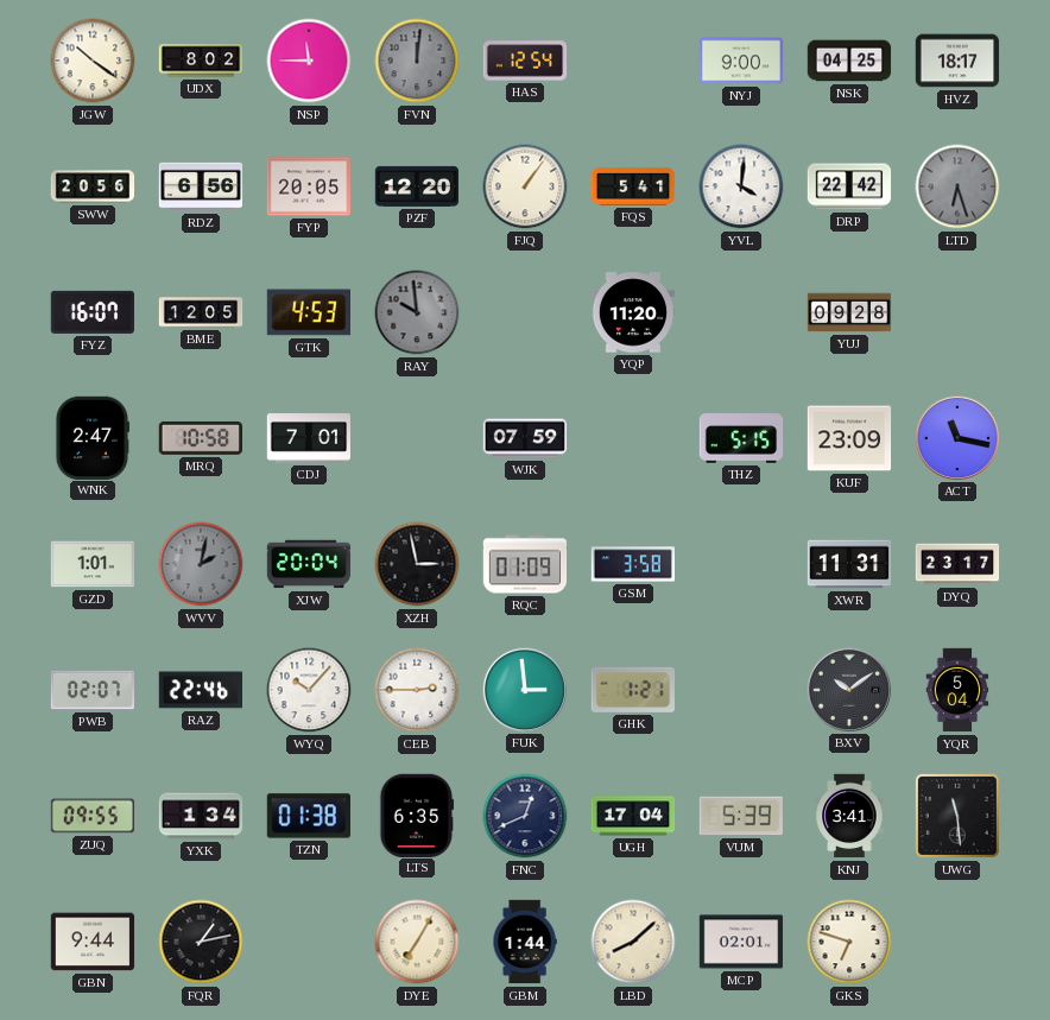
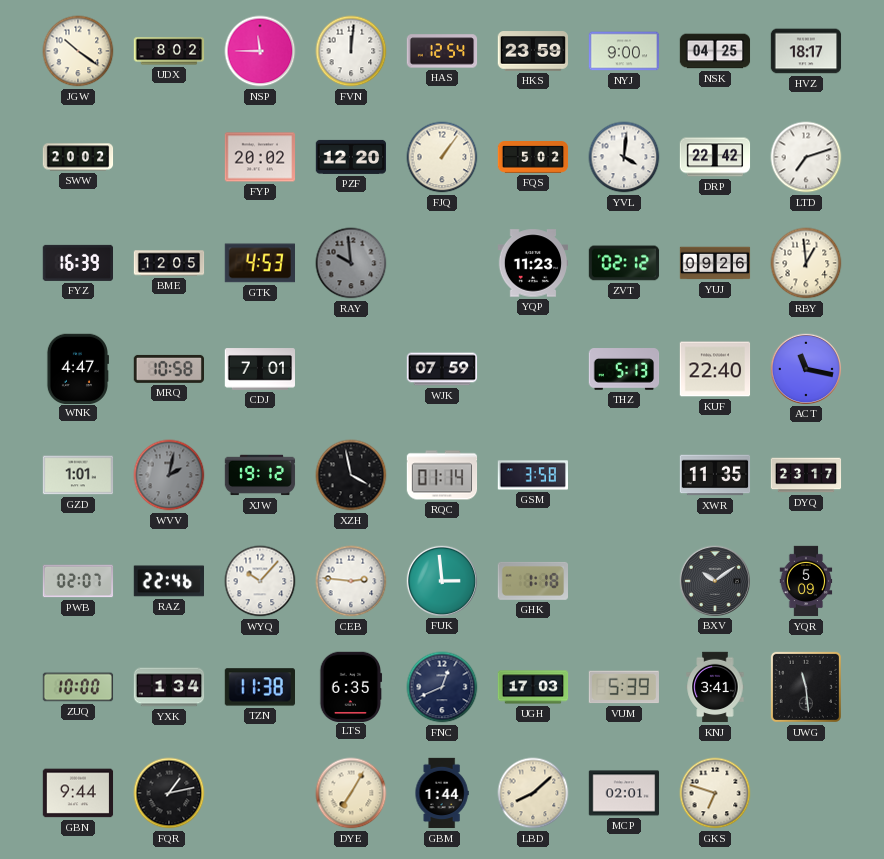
FVN dial: grey -> white (351, 51)
HKS: none -> 23:59 (532, 51)
SWW: 20:56 -> 20:02 (78, 157)
RDZ: 6:56 -> none (201, 186)
FYP: 20:05 -> 20:02 (260, 157)
FQS: 5:41 -> 5:02 (533, 158)
LTD: 6:27 -> 7:12 (806, 157)
LTD dial: grey -> white (806, 157)
FYZ: 16:07 -> 16:39 (77, 263)
YQP: 11:20 -> 11:23 (533, 263)
ZVT: none -> 02:12 (624, 263)
YUJ: 09:28 -> 09:26 (715, 263)
RBY: none -> 12:59 (806, 263)
WNK: 2:47 -> 4:47 (77, 368)
THZ: 5:15 -> 5:13 (624, 369)
KUF: 23:09 -> 22:40 (715, 369)
XJW: 20:04 -> 19:12 (260, 475)
XZH: 2:58 -> 3:58 (351, 475)
RQC: 01:09 -> 01:14 (442, 475)
XWR: 11:31 -> 11:35 (715, 475)
CEB: 2:45 -> 2:46 (351, 581)
GHK: 1:21 -> 1:18 (532, 581)
YQR: 5:04 -> 5:09 (806, 581)
ZUQ: 09:55 -> 10:00 (78, 687)
TZN: 01:38 -> 11:38 (259, 687)
UGH: 17:04 -> 17:03 (533, 687)
